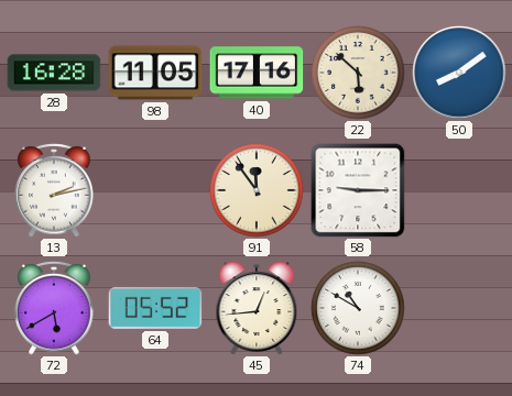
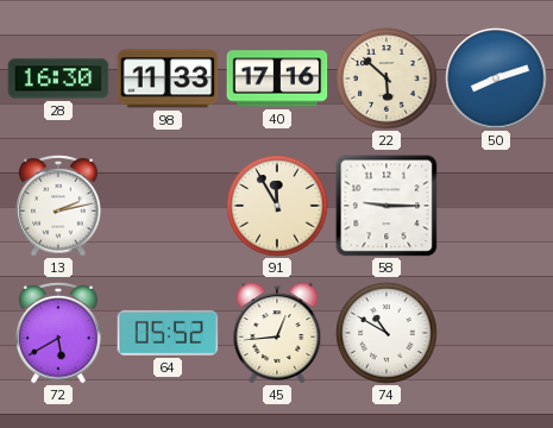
28: 16:28 -> 16:30 (58, 78)
98: 11:05 -> 11:33 (168, 78)
50: 8:09 -> 8:12 (496, 78)
91: 11:54 -> 11:55 (277, 206)
